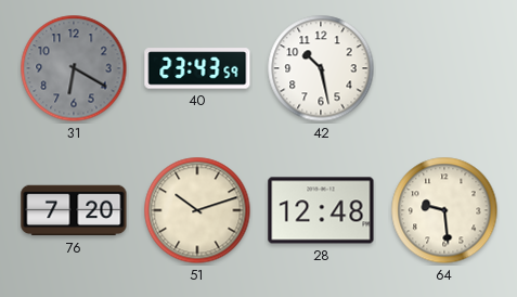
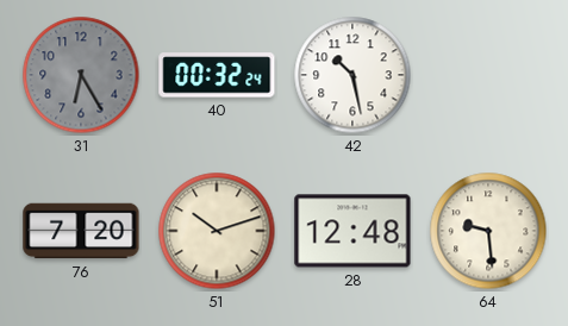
31: 6:20 -> 6:25 (81, 75)
40: 23:43 -> 00:32 (217, 75)
